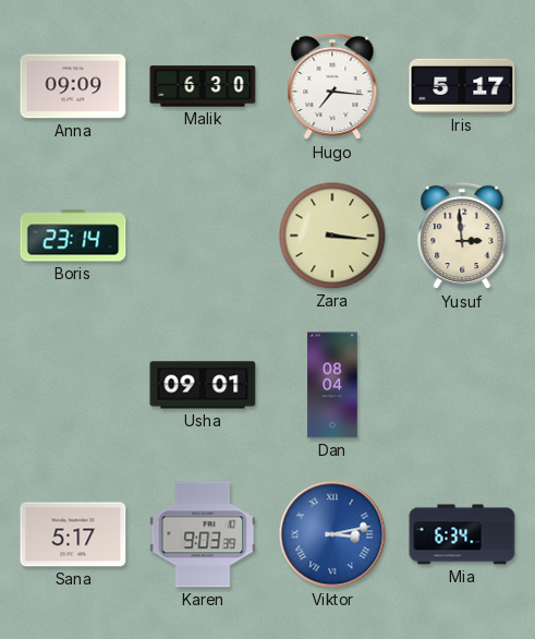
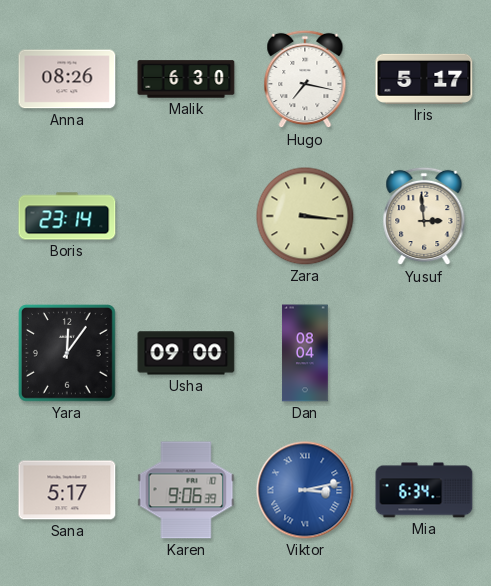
Anna: 09:09 -> 08:26 (67, 79)
Hugo: 7:16 -> 7:17 (305, 79)
Yara: none -> 12:06 (68, 354)
Usha: 09:01 -> 09:00 (186, 353)
Karen: 9:03 -> 9:06 (186, 490)
